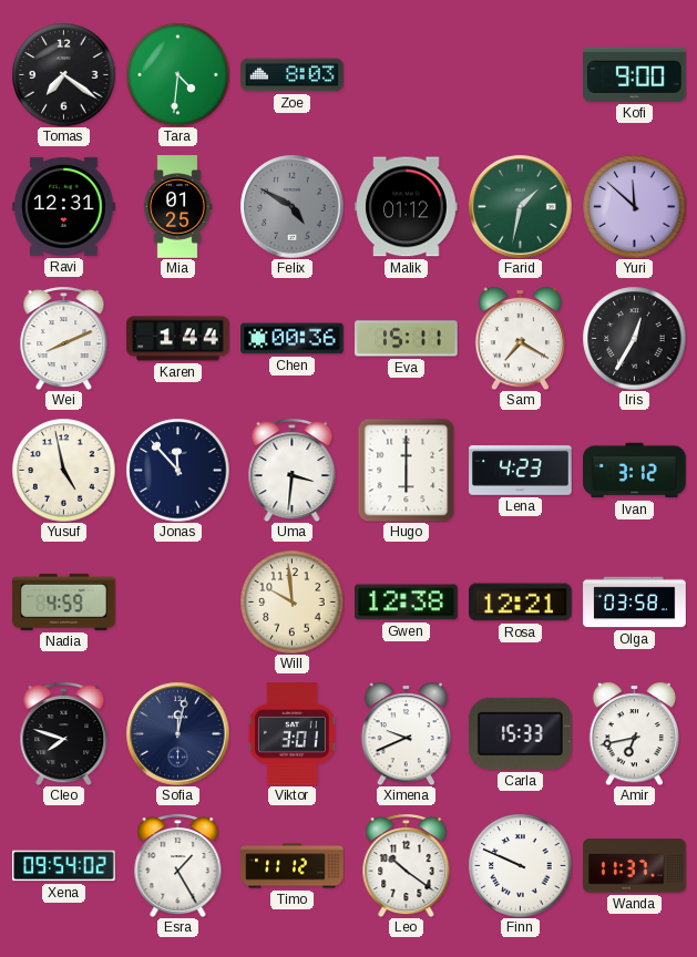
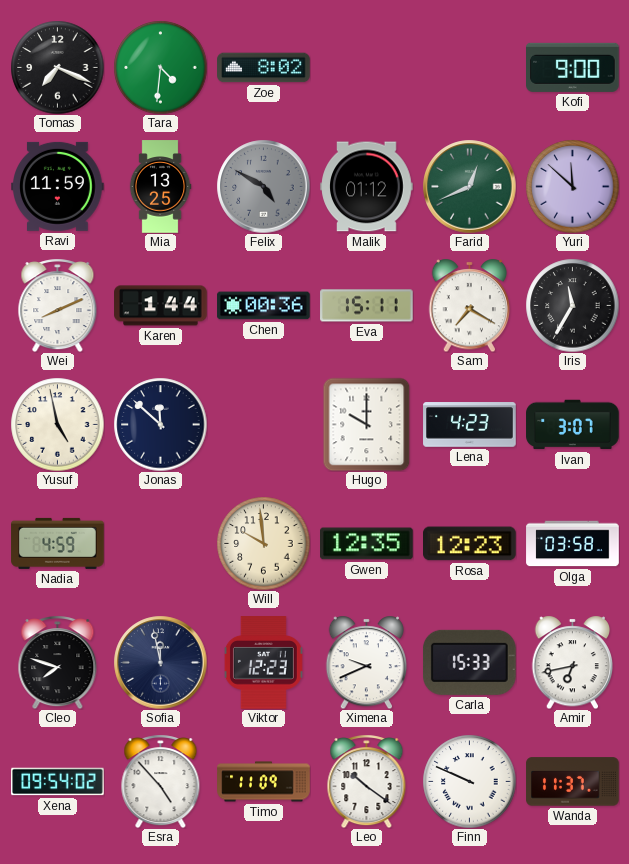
Tomas: 7:21 -> 7:19 (57, 67)
Zoe: 8:03 -> 8:02 (264, 68)
Ravi: 12:31 -> 11:59 (58, 186)
Mia: 01:25 -> 13:25 (160, 187)
Farid: 1:32 -> 12:41 (469, 186)
Iris: 12:35 -> 11:35 (572, 305)
Jonas: 11:53 -> 11:52 (160, 424)
Uma: 3:31 -> none (293, 470)
Hugo: 6:00 -> 10:00 (367, 424)
Ivan: 3:12 -> 3:07 (573, 425)
Gwen: 12:38 -> 12:35 (367, 544)
Rosa: 12:21 -> 12:23 (470, 544)
Sofia: 12:02 -> 11:58 (160, 662)
Viktor: 3:01 -> 12:23 (263, 663)
Esra: 1:25 -> 4:53 (161, 781)
Timo: 11:12 -> 11:09 (264, 782)
